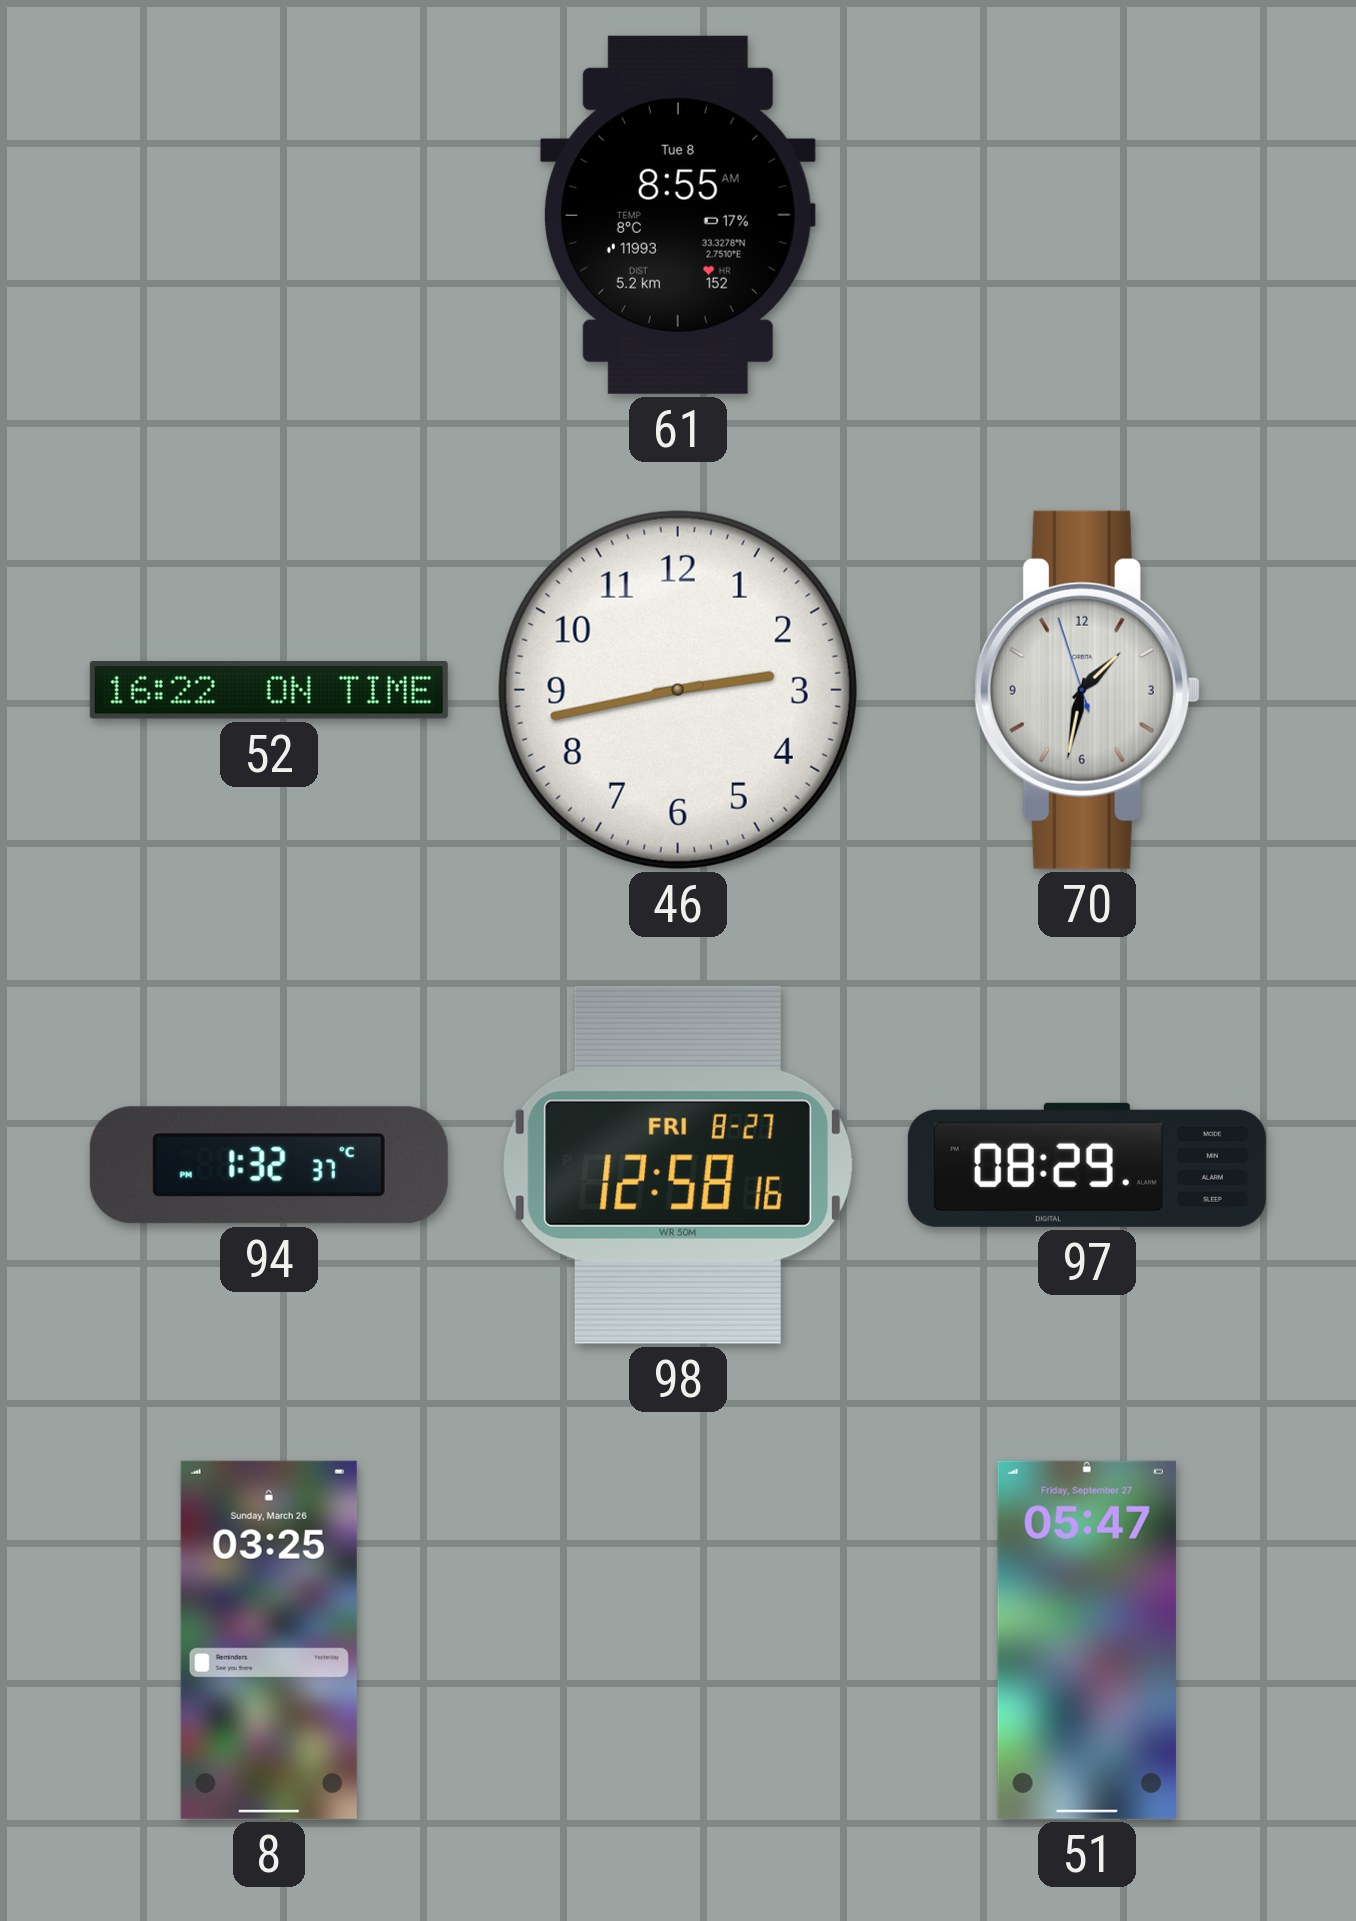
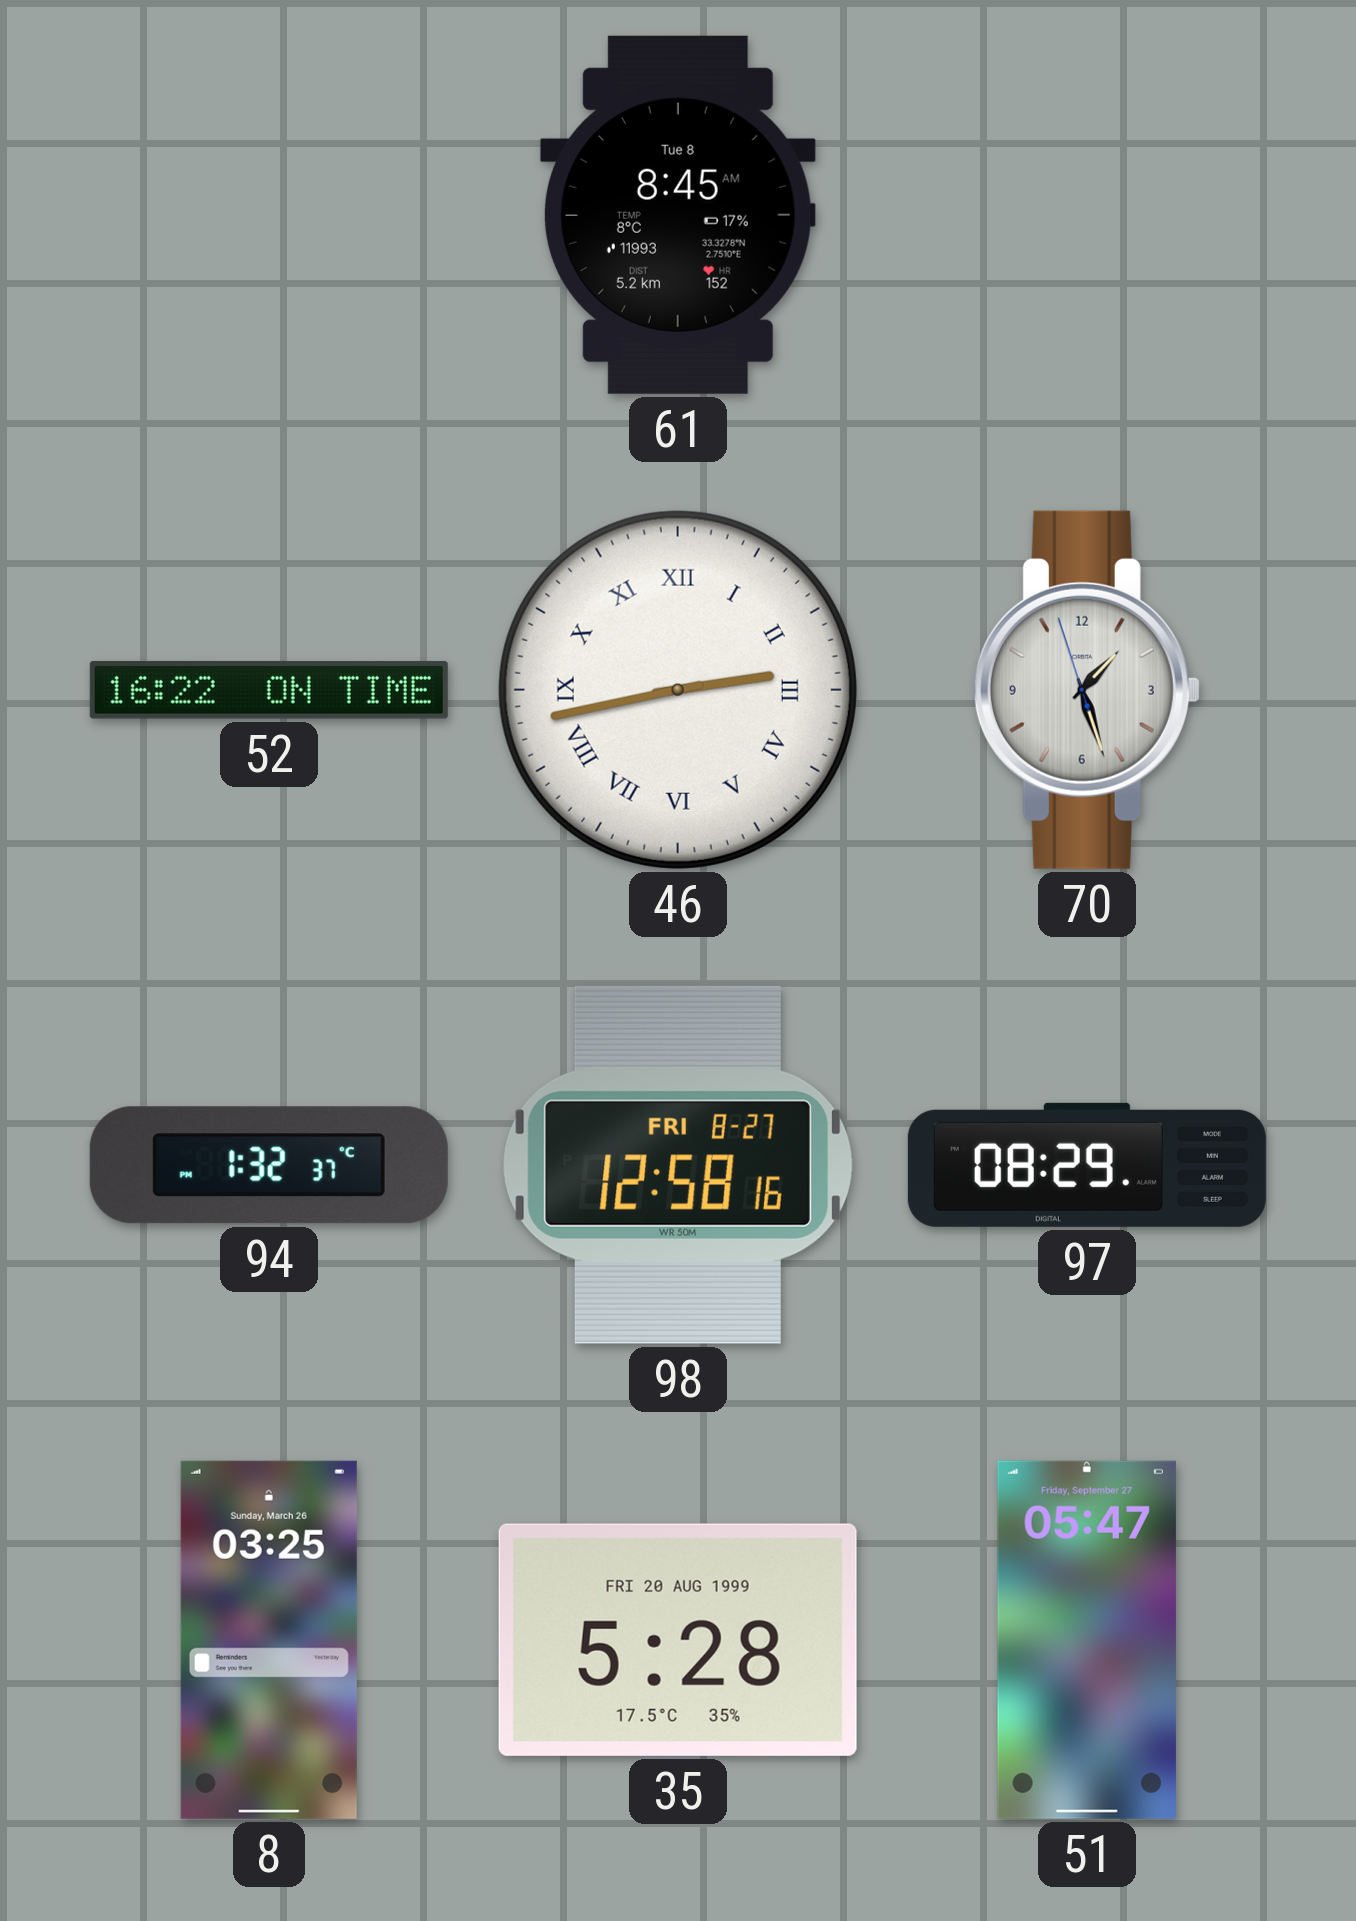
61: 8:55 -> 8:45 (678, 215)
46 numerals: Arabic -> Roman (678, 690)
70: 1:31 -> 1:26 (1087, 690)
35: none -> 5:28 (678, 1640)
